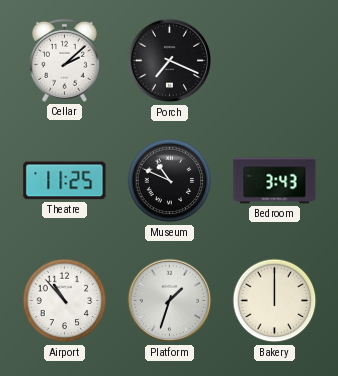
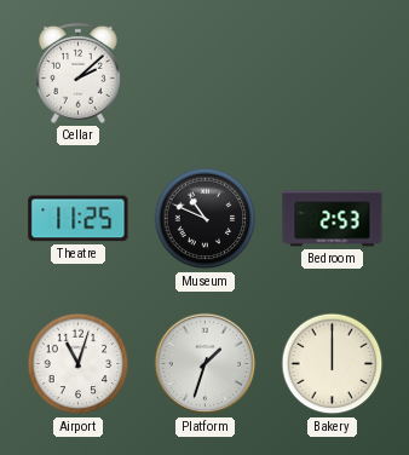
Porch: 7:19 -> none (170, 61)
Bedroom: 3:43 -> 2:53 (333, 219)
Airport: 10:53 -> 11:03 (79, 364)
